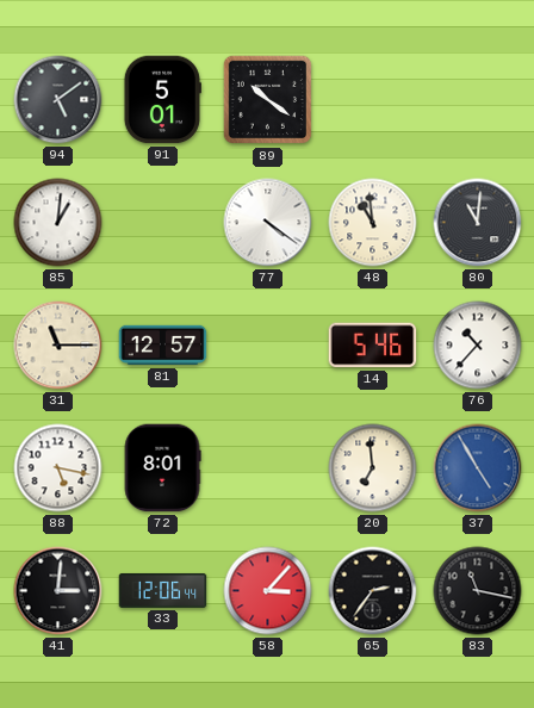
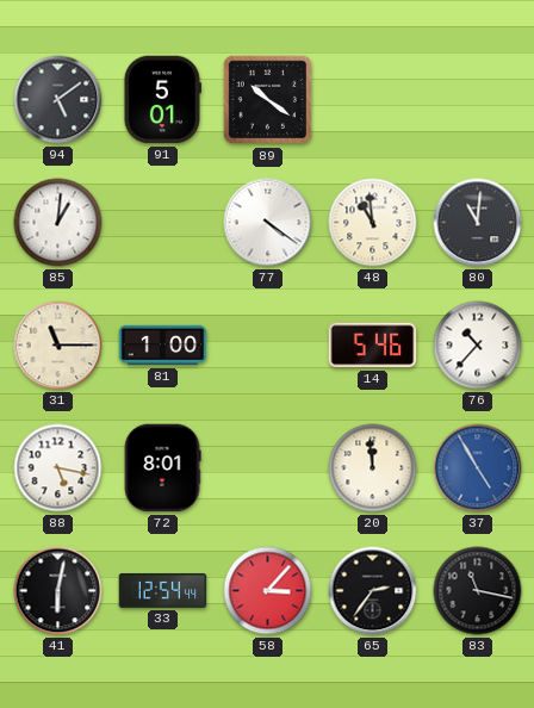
81: 12:57 -> 1:00 (163, 346)
20: 6:59 -> 11:59 (373, 468)
41: 3:01 -> 6:02 (58, 591)
33: 12:06 -> 12:54 (163, 590)
